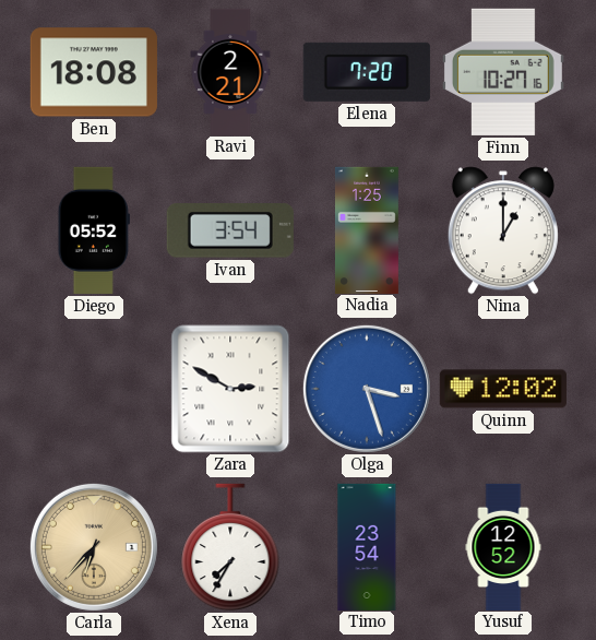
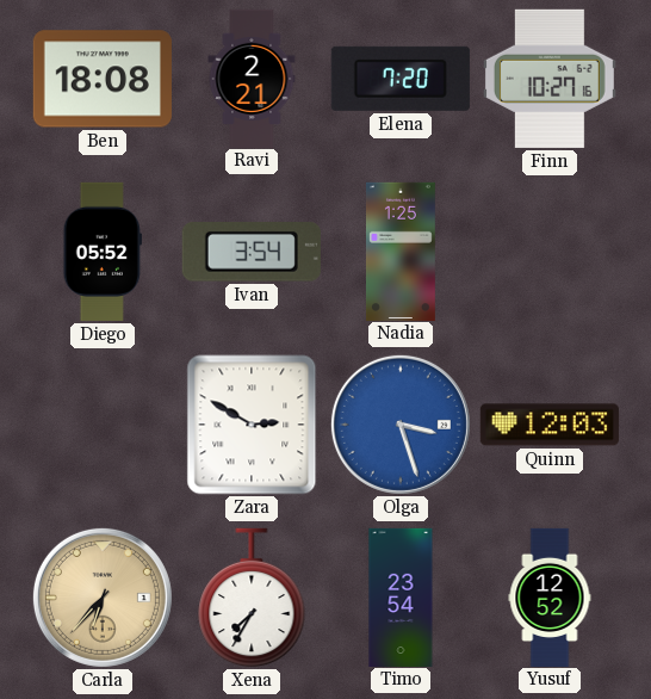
Nina: 1:00 -> none (503, 230)
Quinn: 12:02 -> 12:03 (550, 425)
